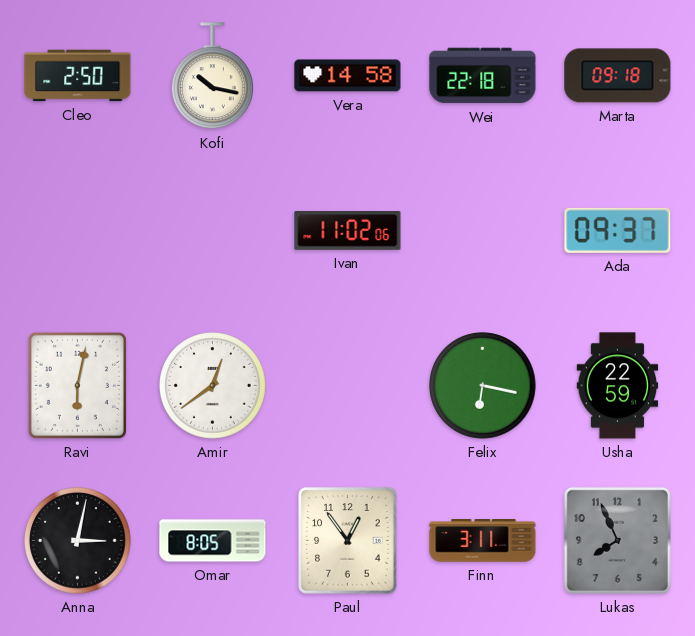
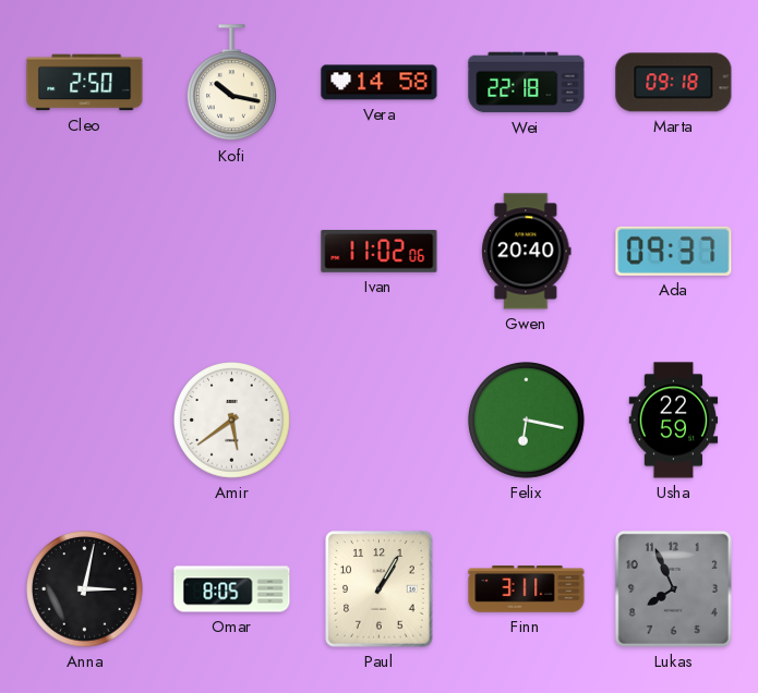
Gwen: none -> 20:40 (527, 252)
Ravi: 6:02 -> none (77, 385)
Amir: 12:39 -> 5:39 (232, 421)
Paul: 12:54 -> 1:05 (380, 589)
